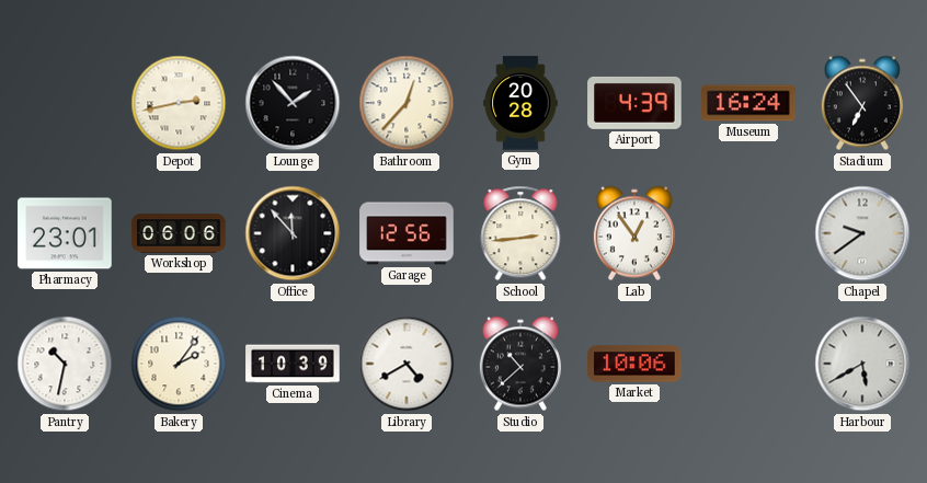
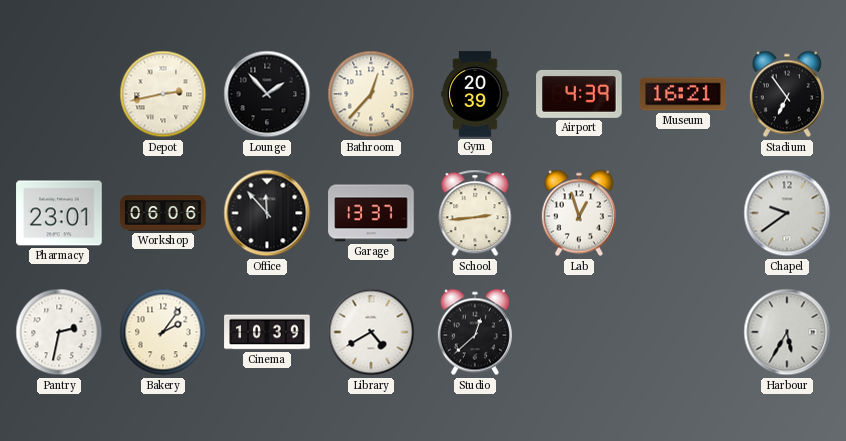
Gym: 20:28 -> 20:39 (475, 94)
Museum: 16:24 -> 16:21 (683, 94)
Garage: 12:56 -> 13:37 (371, 213)
Lab: 12:54 -> 12:57 (579, 213)
Pantry: 10:32 -> 2:32 (59, 332)
Studio: 10:38 -> 12:38 (475, 332)
Market: 10:06 -> none (634, 364)
Harbour: 5:40 -> 5:35 (787, 332)
